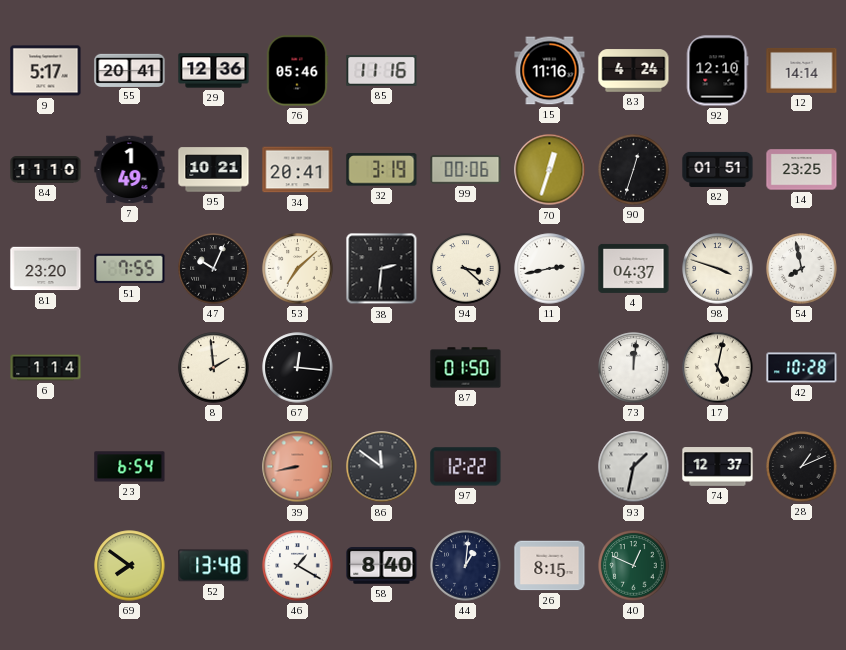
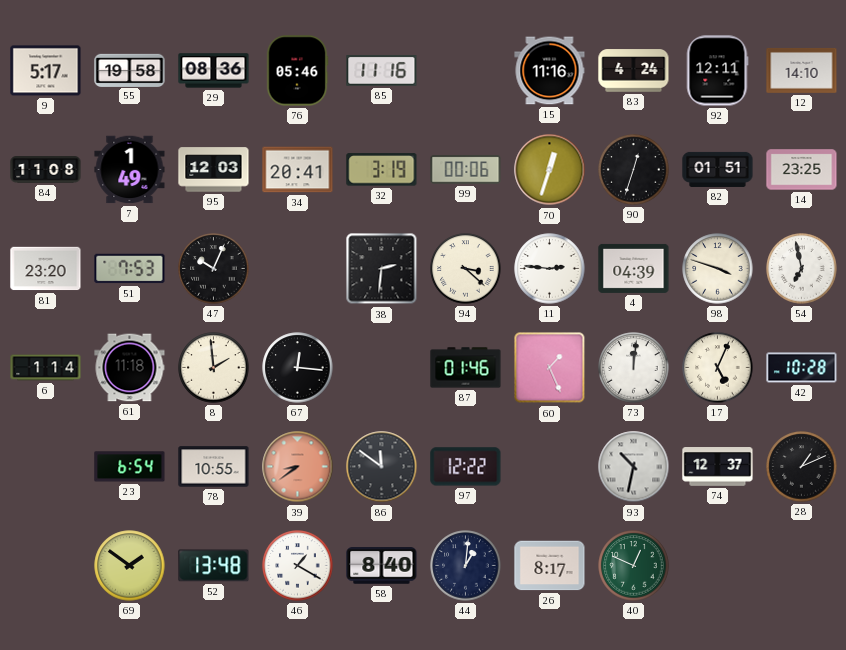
55: 20:41 -> 19:58 (130, 70)
29: 12:36 -> 08:36 (214, 71)
92: 12:10 -> 12:11 (717, 71)
12: 14:14 -> 14:10 (802, 70)
84: 11:10 -> 11:08 (46, 170)
95: 10:21 -> 12:03 (214, 170)
51: 7:55 -> 7:53 (130, 269)
53: 7:08 -> none (298, 269)
11: 2:43 -> 2:46 (550, 269)
4: 04:37 -> 04:39 (634, 268)
54: 7:58 -> 6:58 (802, 269)
61: none -> 11:18 (130, 368)
87: 01:50 -> 01:46 (466, 368)
60: none -> 1:26 (550, 368)
17: 5:02 -> 5:04 (718, 368)
78: none -> 10:55 (214, 467)
39: 8:43 -> 8:39 (298, 467)
93: 1:32 -> 10:32 (634, 467)
69: 7:51 -> 1:51 (130, 566)
26: 8:15 -> 8:17 (550, 566)
